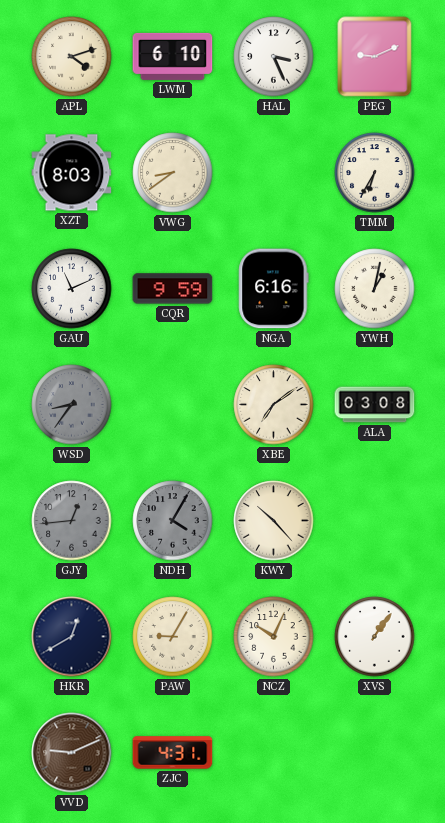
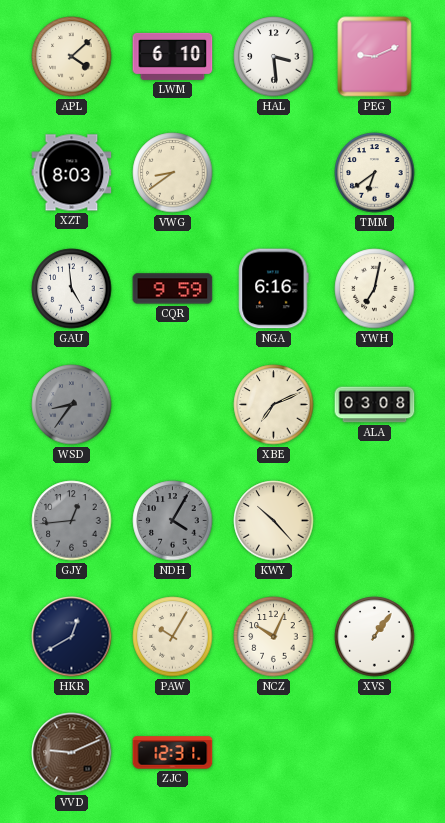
APL: 4:12 -> 4:08 (72, 57)
HAL: 3:26 -> 3:29 (274, 57)
TMM: 6:35 -> 6:39 (375, 173)
GAU: 11:11 -> 4:59 (72, 289)
YWH: 1:02 -> 7:02 (375, 289)
XBE: 7:09 -> 7:11 (274, 405)
PAW: 9:05 -> 10:05 (173, 637)
ZJC: 4:31 -> 12:31 (173, 753)
